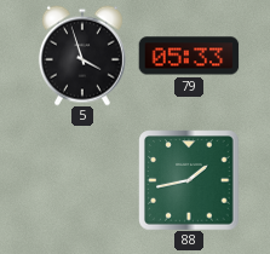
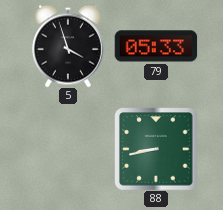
88: 1:43 -> 8:43 (156, 149)
